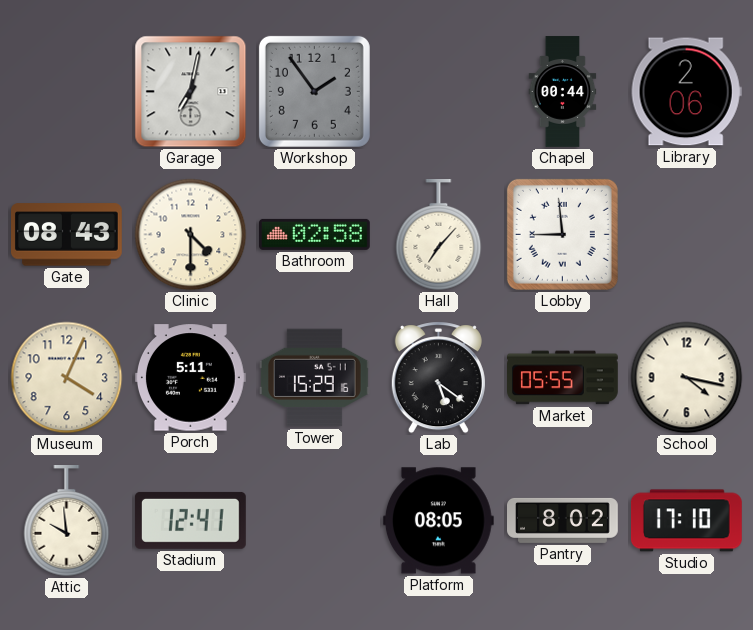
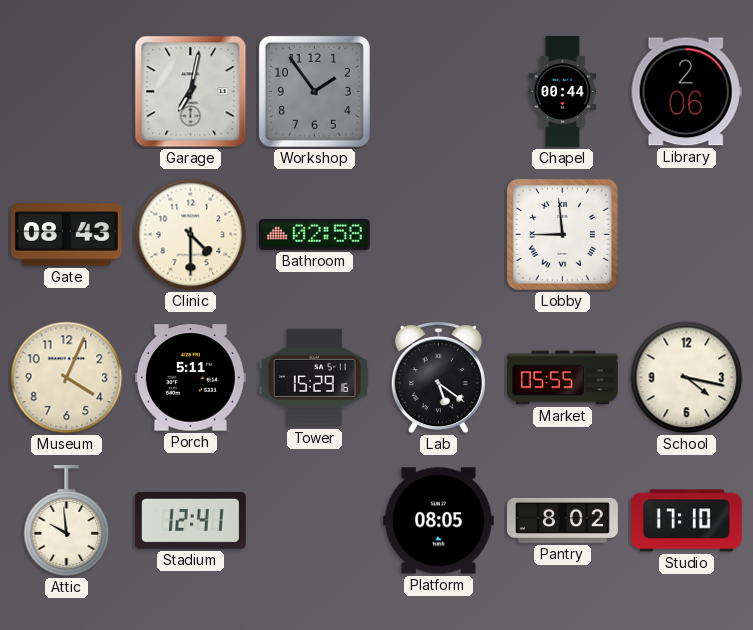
Hall: 7:07 -> none (439, 236)
